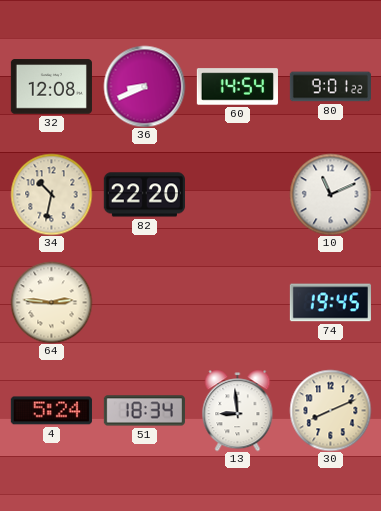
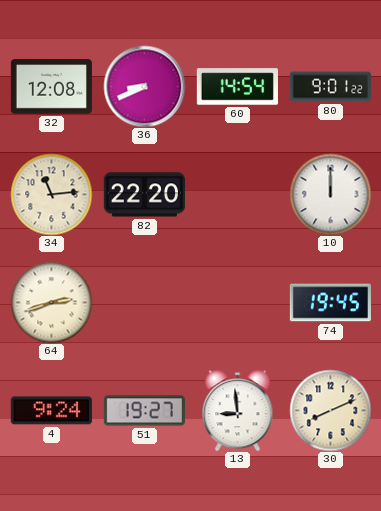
34: 10:32 -> 11:14 (51, 194)
10: 11:11 -> 12:00 (330, 194)
64: 2:46 -> 2:42 (51, 302)
4: 5:24 -> 9:24 (51, 411)
51: 18:34 -> 19:27 (144, 411)
